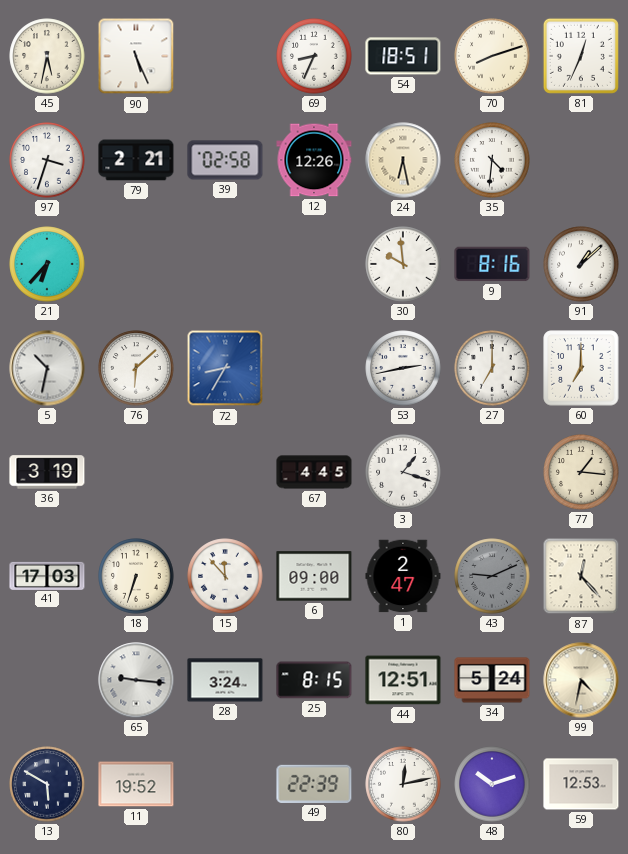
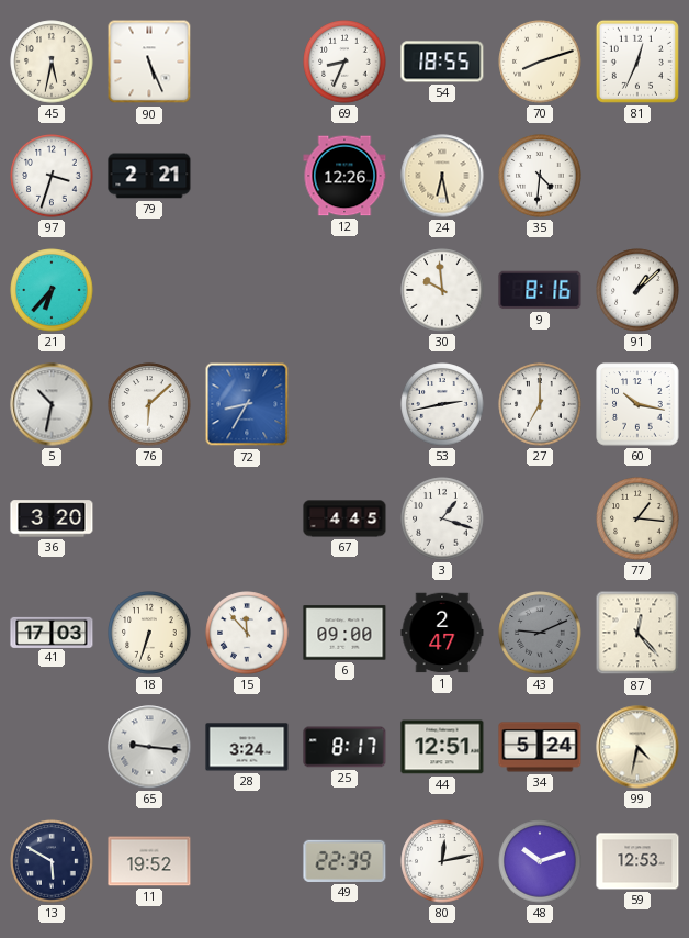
54: 18:51 -> 18:55 (442, 62)
39: 02:58 -> none (225, 160)
60: 7:00 -> 10:17 (637, 404)
36: 3:19 -> 3:20 (52, 518)
25: 8:15 -> 8:17 (344, 747)
